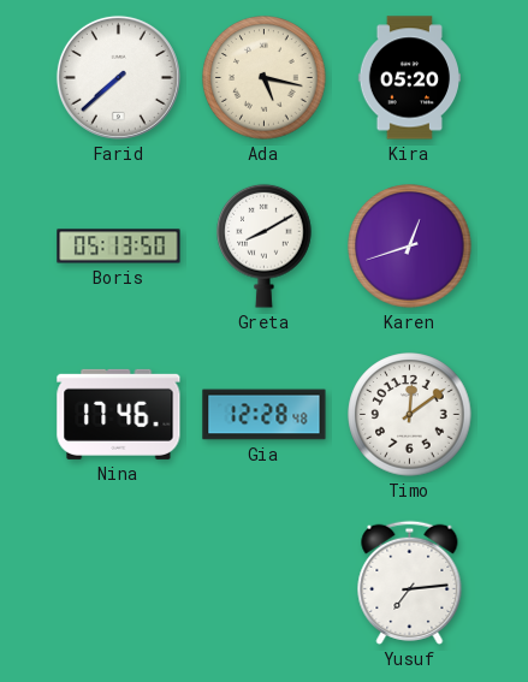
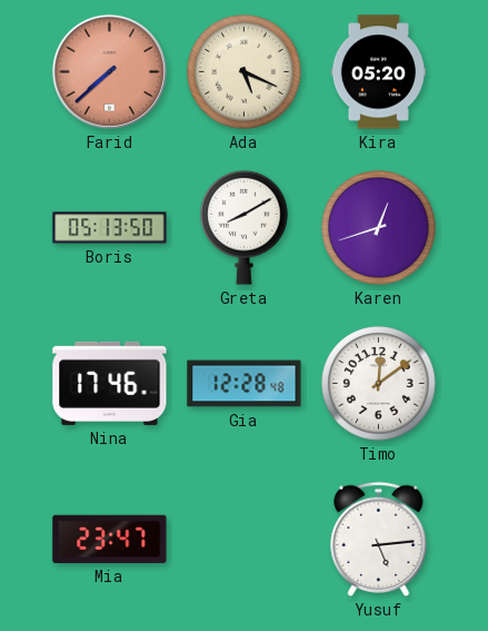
Farid dial: white -> salmon (109, 71)
Ada: 5:17 -> 5:19 (245, 72)
Mia: none -> 23:47 (110, 539)
Yusuf: 7:14 -> 5:14 (379, 539)
